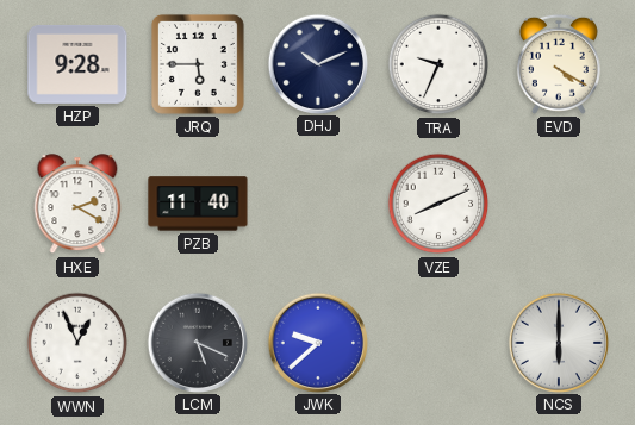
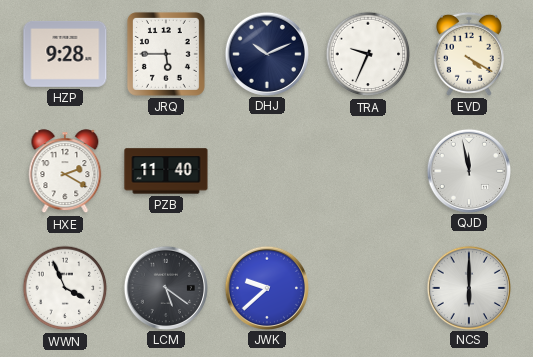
VZE: 8:11 -> none (438, 204)
QJD: none -> 11:58 (468, 170)
WWN: 12:56 -> 3:56 (65, 288)
LCM: 5:19 -> 5:21 (165, 287)
